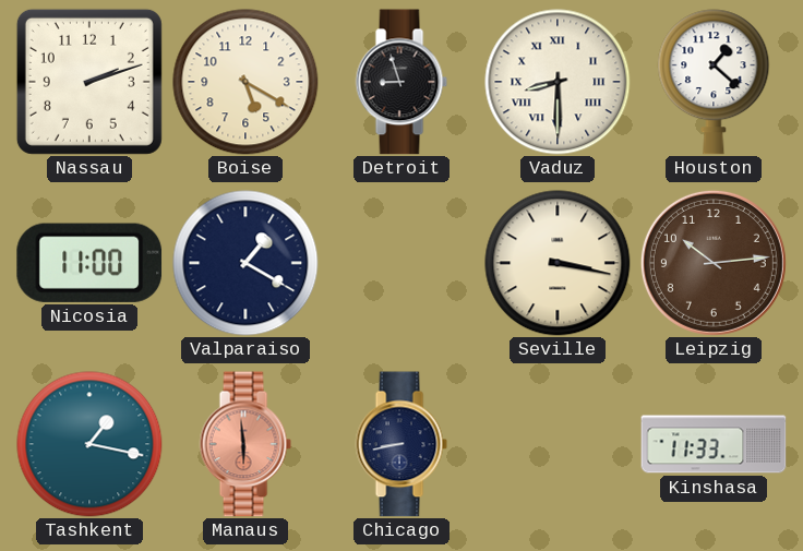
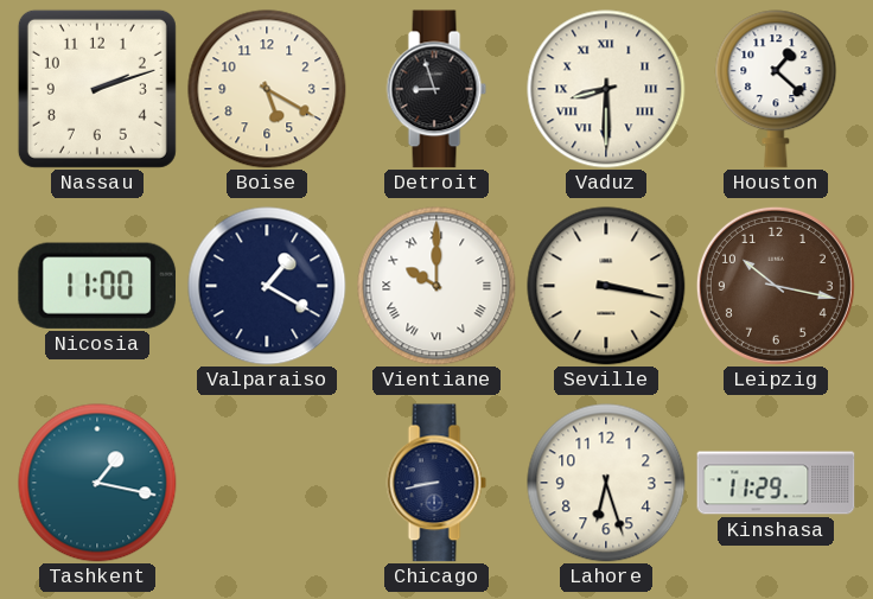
Vientiane: none -> 10:00 (436, 286)
Leipzig: 10:14 -> 10:17 (776, 286)
Manaus: 5:59 -> none (245, 444)
Lahore: none -> 6:27 (606, 483)
Kinshasa: 11:33 -> 11:29 (776, 483)
